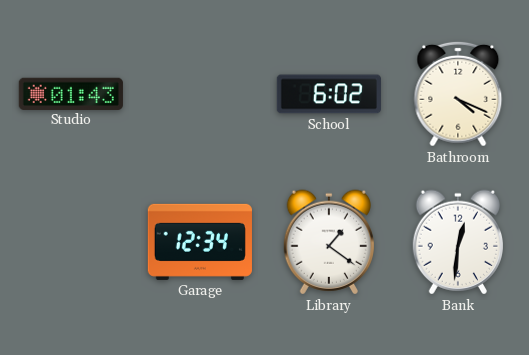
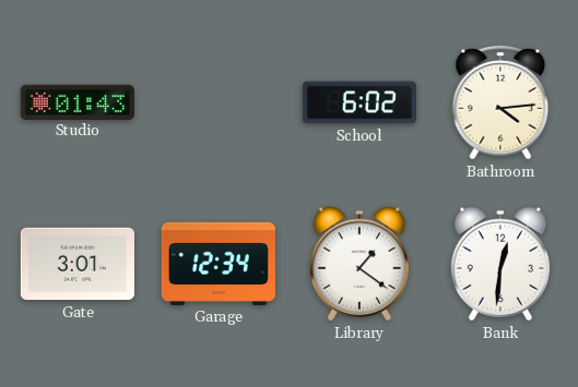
Bathroom: 4:19 -> 4:14 (500, 102)
Gate: none -> 3:01 (78, 264)
